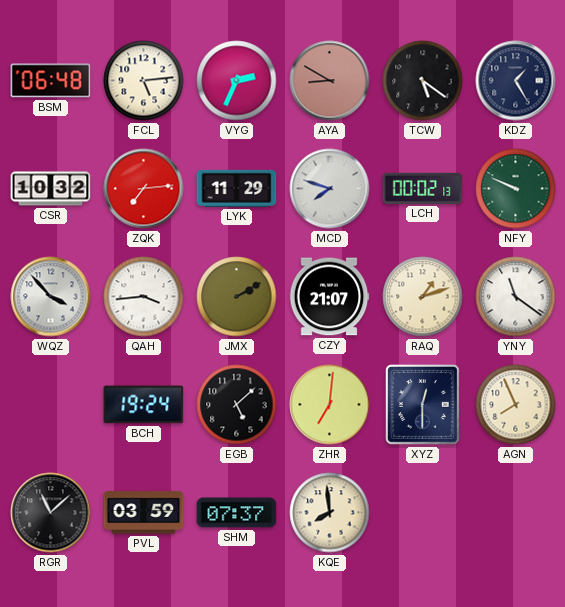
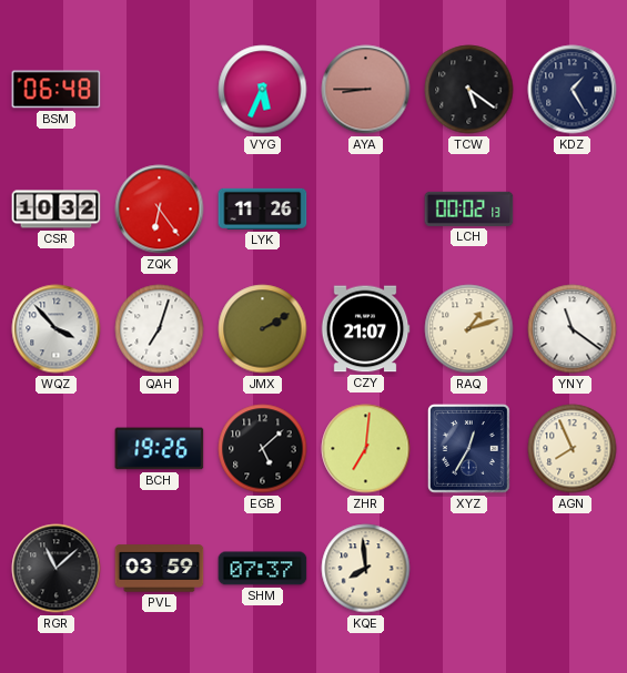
FCL: 5:14 -> none (144, 81)
VYG: 2:34 -> 5:34 (263, 90)
AYA: 8:50 -> 8:45 (366, 90)
ZQK: 7:14 -> 6:24 (160, 210)
LYK: 11:29 -> 11:26 (263, 208)
MCD: 7:48 -> none (330, 189)
NFY: 9:49 -> none (516, 189)
QAH: 3:44 -> 7:03 (160, 329)
BCH: 19:24 -> 19:26 (160, 449)
XYZ: 12:30 -> 12:35 (468, 449)
